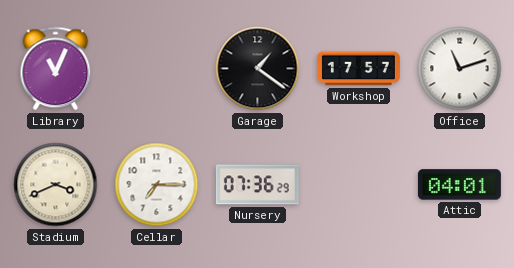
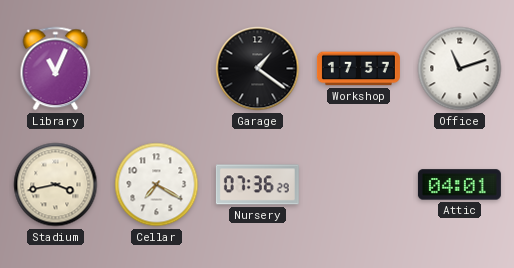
Stadium: 3:41 -> 3:43 (56, 185)
Cellar: 7:15 -> 7:20 (157, 185)
